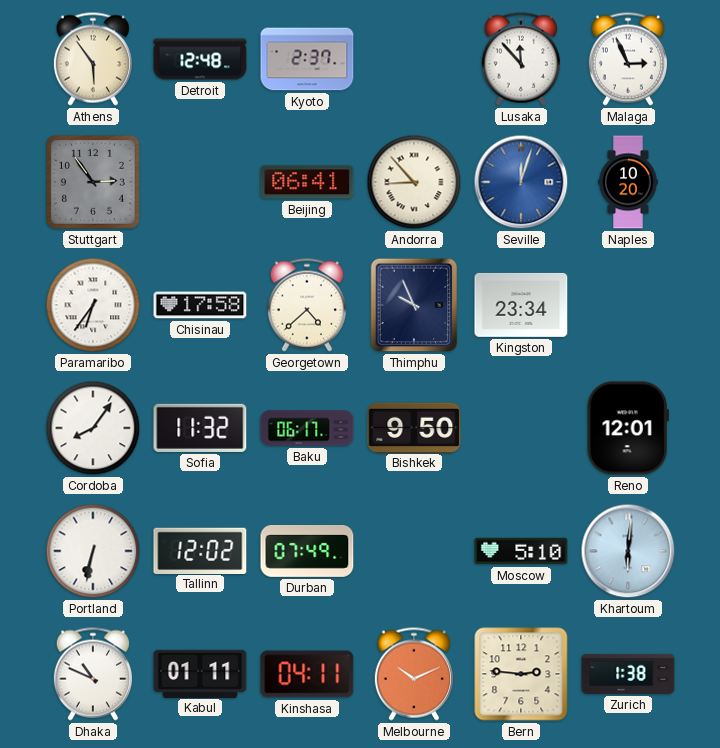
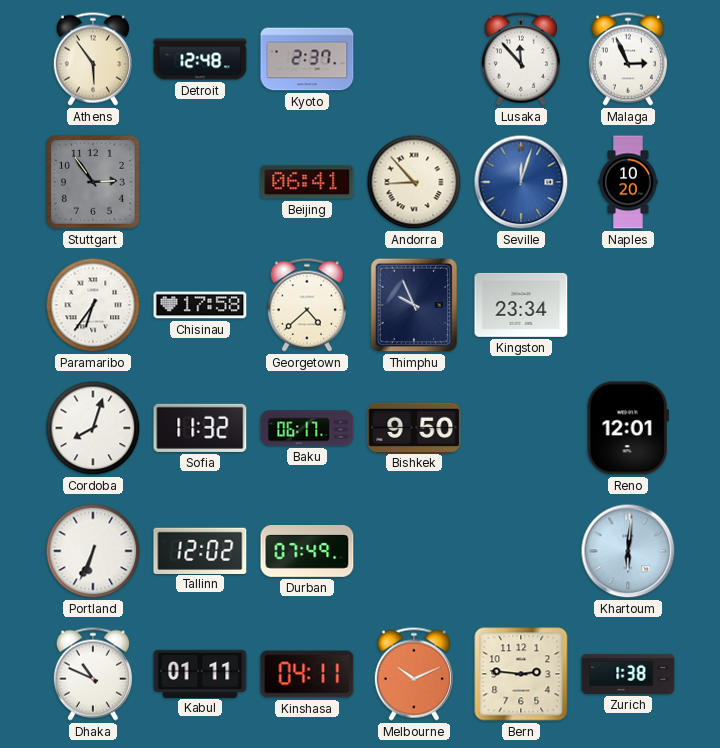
Cordoba: 8:06 -> 8:03 (93, 428)
Portland: 6:32 -> 6:34 (93, 551)
Moscow: 5:10 -> none (521, 551)
